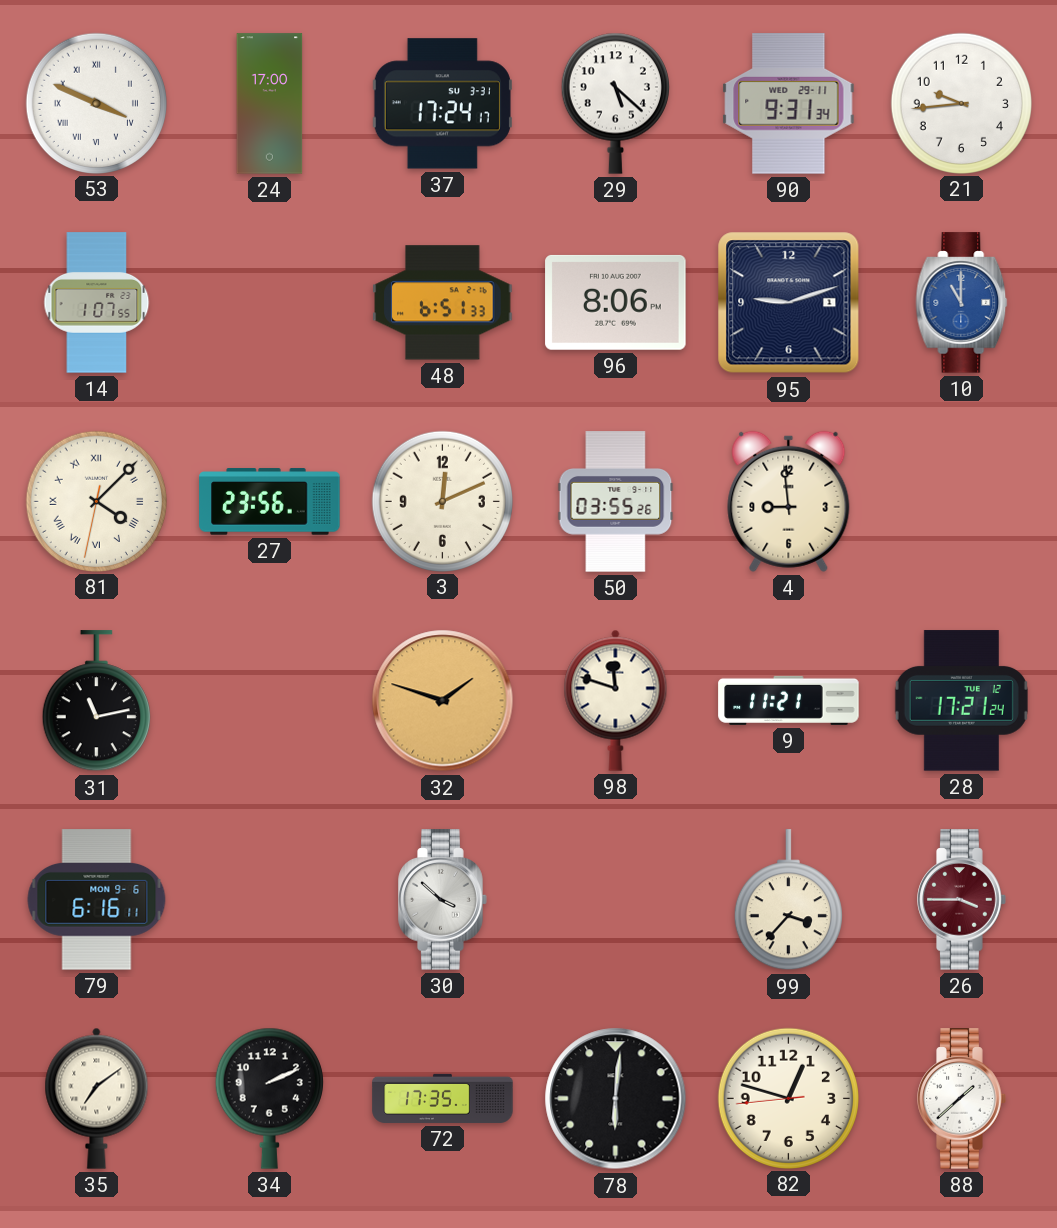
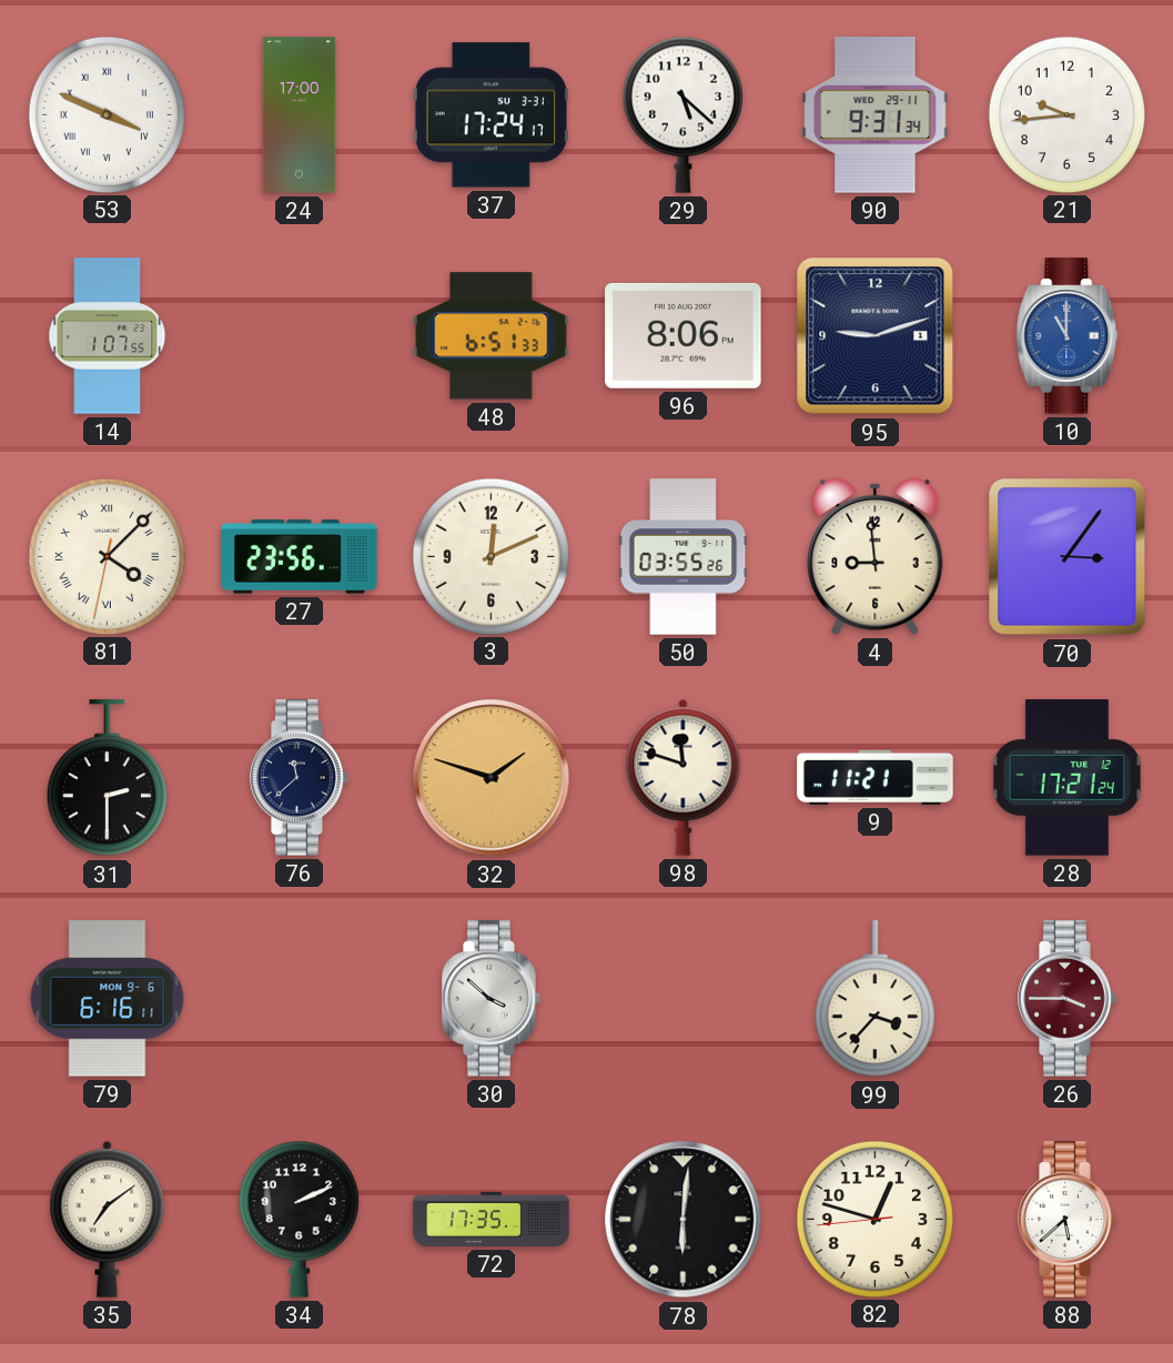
70: none -> 3:06 (1068, 557)
31: 11:13 -> 2:30 (107, 778)
76: none -> 11:38 (300, 778)
88: 1:38 -> 5:38 (1068, 1220)
